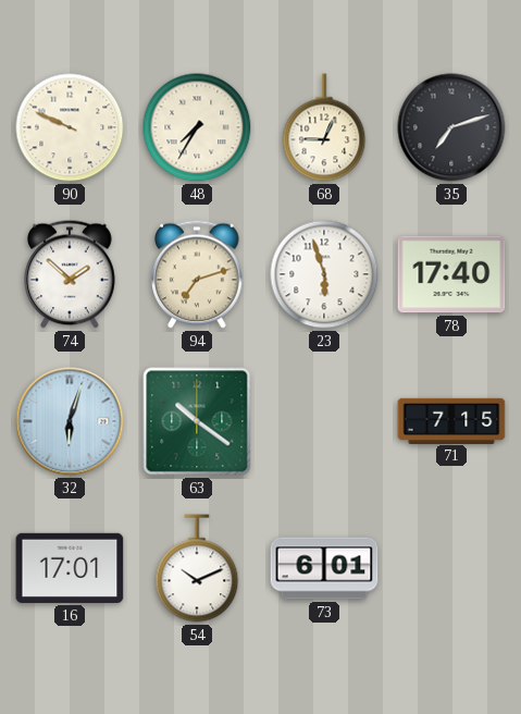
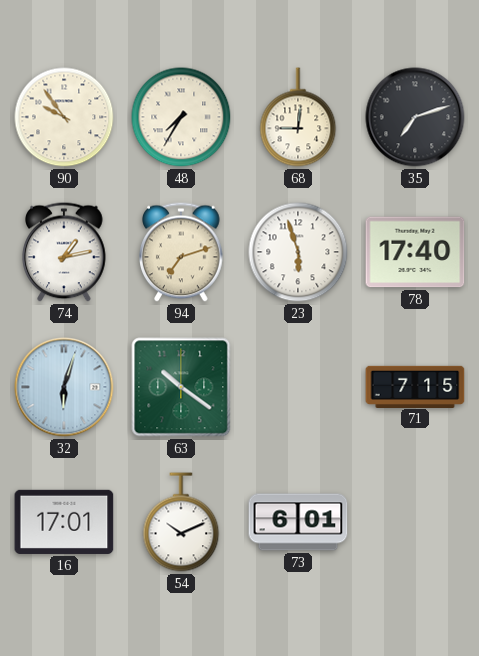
90: 9:49 -> 9:54 (64, 117)
68: 9:04 -> 9:01 (298, 117)
74: 1:52 -> 1:13 (64, 252)
